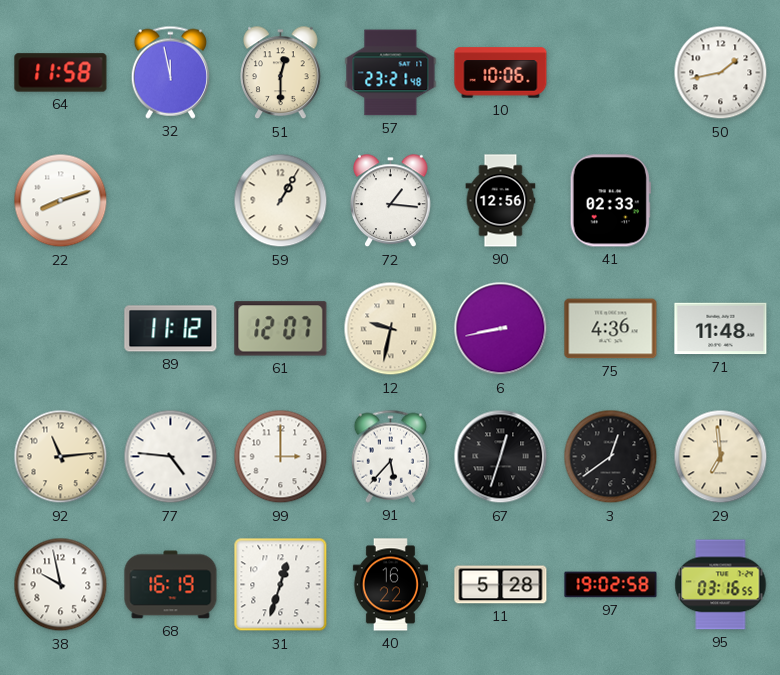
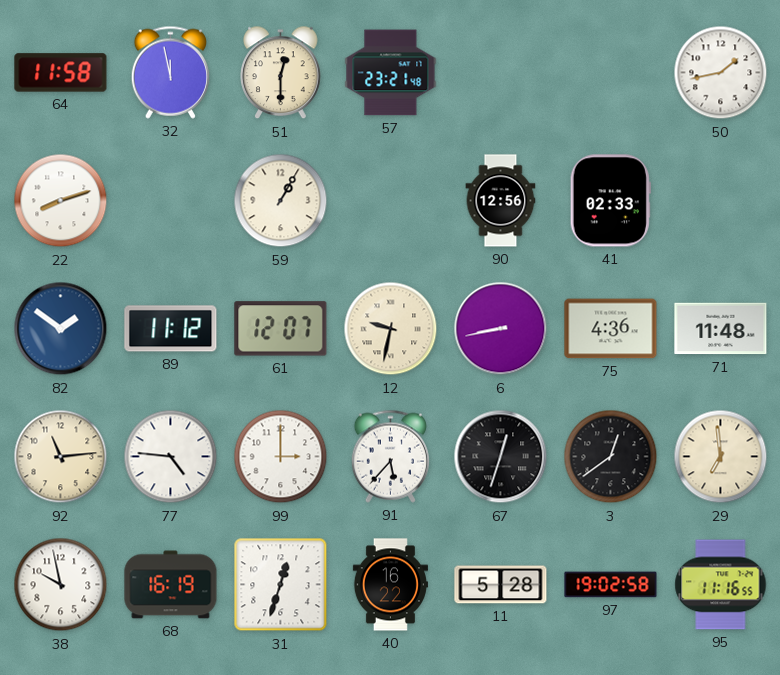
10: 10:06 -> none (501, 73)
72: 1:16 -> none (391, 201)
82: none -> 1:51 (61, 329)
95: 03:16 -> 11:16 (721, 585)
